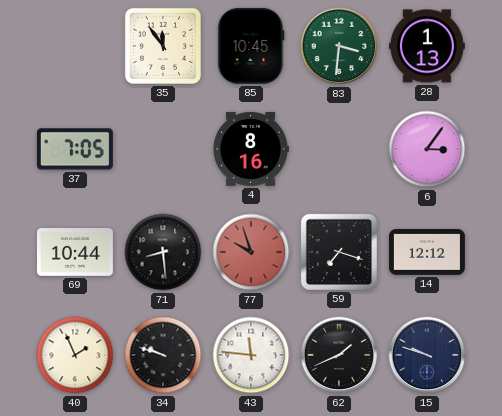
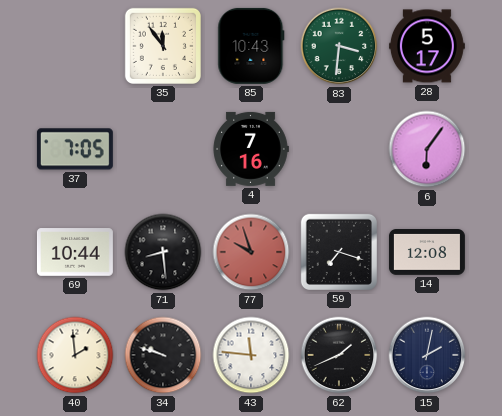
85: 10:45 -> 10:43 (251, 46)
28: 1:13 -> 5:17 (427, 46)
4: 8:16 -> 7:16 (251, 149)
6: 3:06 -> 6:06 (427, 149)
14: 12:12 -> 12:08 (427, 253)
40: 1:56 -> 1:59 (75, 355)
15: 9:48 -> 2:02 (427, 355)
